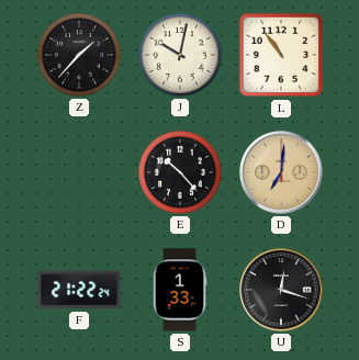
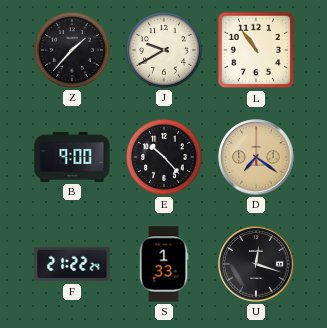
J: 10:02 -> 9:40 (164, 50)
B: none -> 9:00 (72, 157)
D: 7:01 -> 7:21 (256, 157)
